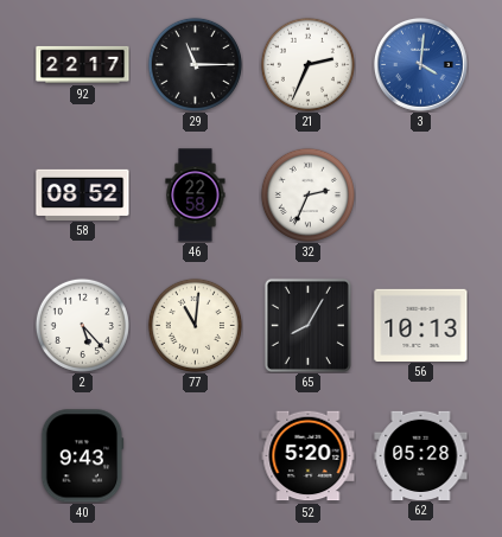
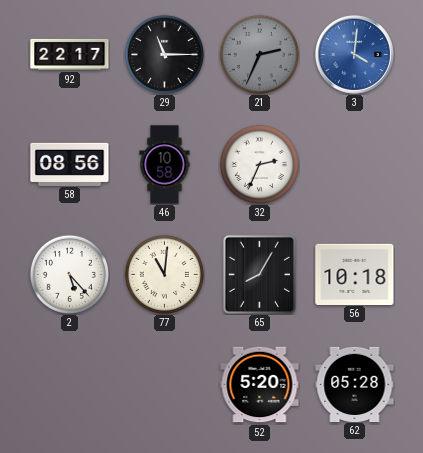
21 dial: white -> grey (259, 54)
58: 08:52 -> 08:56 (70, 164)
46: 22:58 -> 10:58 (165, 165)
56: 10:13 -> 10:18 (355, 274)
40: 9:43 -> none (83, 456)
